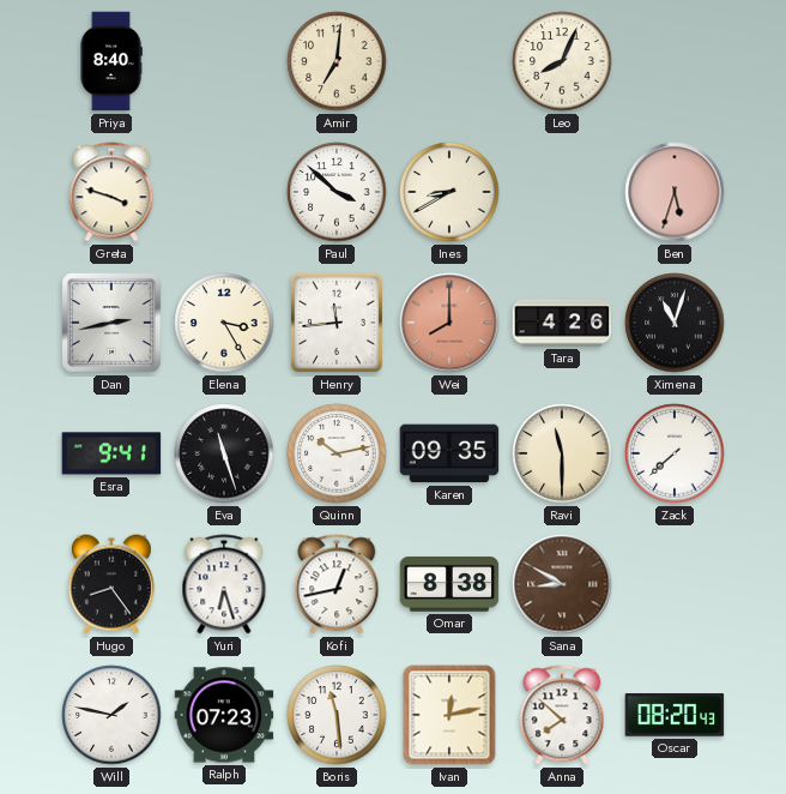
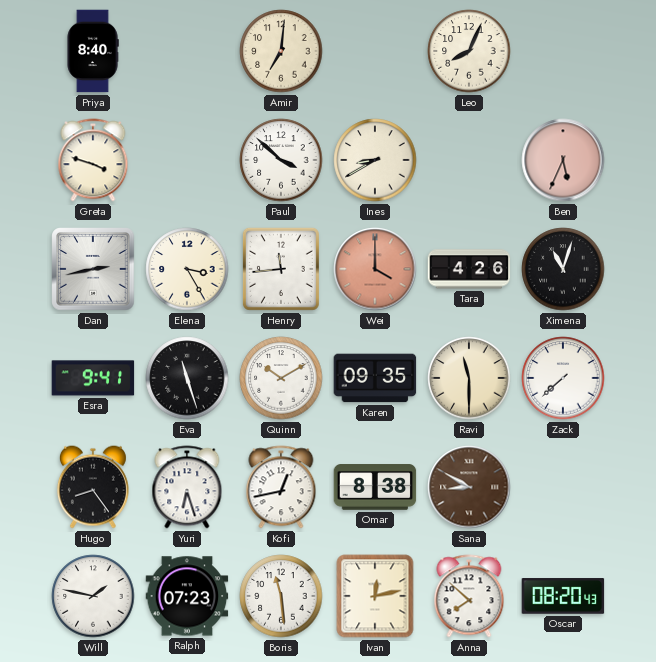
Ben: 5:33 -> 5:34 (563, 160)
Wei: 8:00 -> 4:00 (375, 269)
Quinn: 10:13 -> 10:10 (281, 378)
